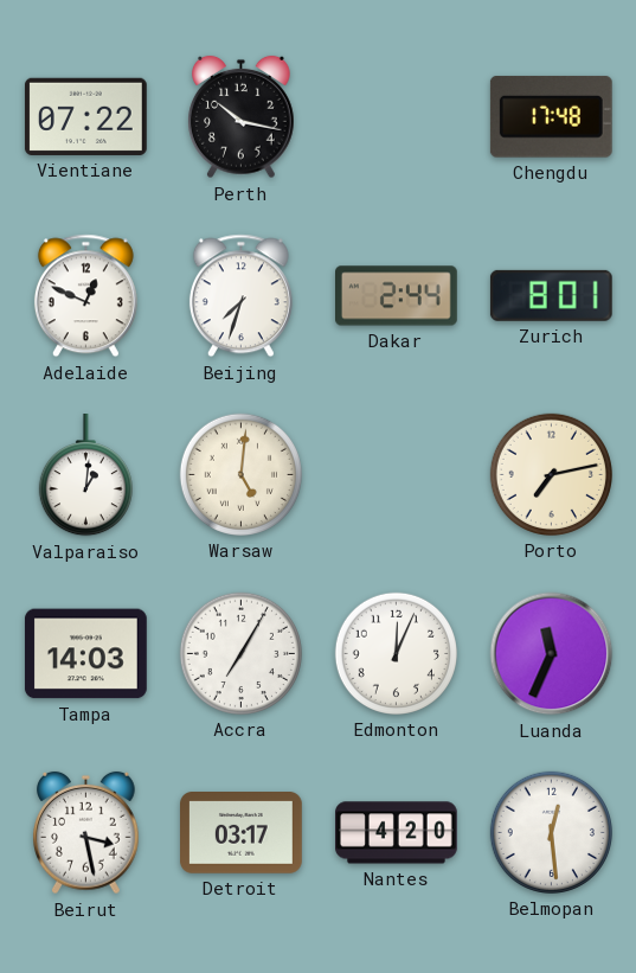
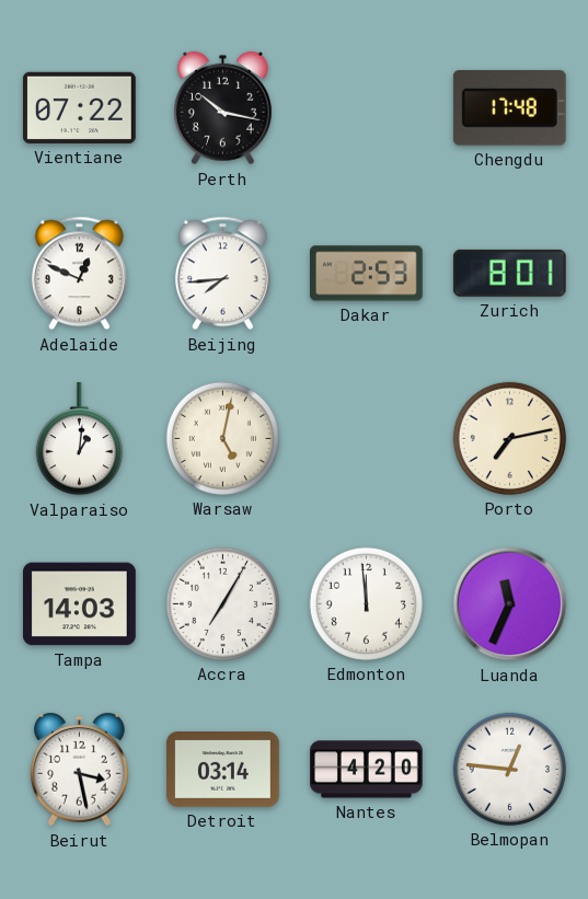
Beijing: 7:33 -> 7:44 (222, 274)
Dakar: 2:44 -> 2:53 (367, 274)
Warsaw: 5:01 -> 5:02 (222, 438)
Edmonton: 12:04 -> 11:59 (366, 603)
Detroit: 03:17 -> 03:14 (223, 770)
Belmopan: 12:29 -> 12:46 (509, 769)
